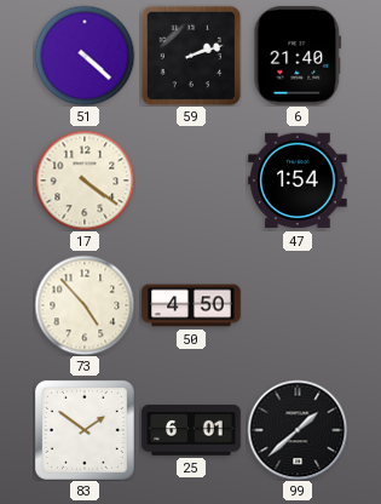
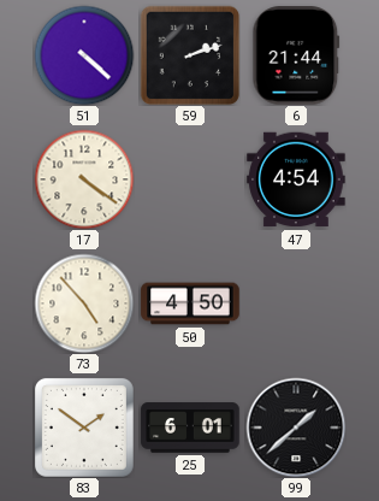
6: 21:40 -> 21:44 (296, 55)
47: 1:54 -> 4:54 (296, 179)
